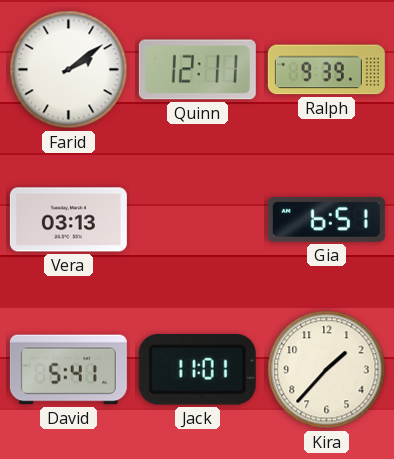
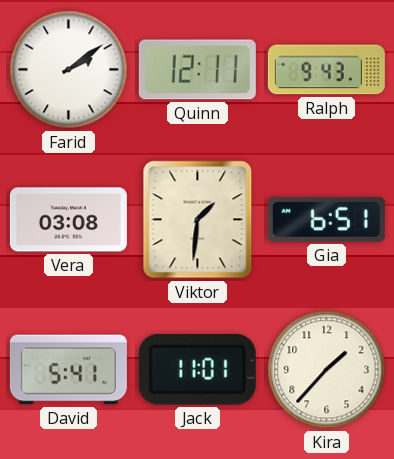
Ralph: 9:39 -> 9:43 (326, 70)
Vera: 03:13 -> 03:08 (68, 220)
Viktor: none -> 1:31 (198, 220)
